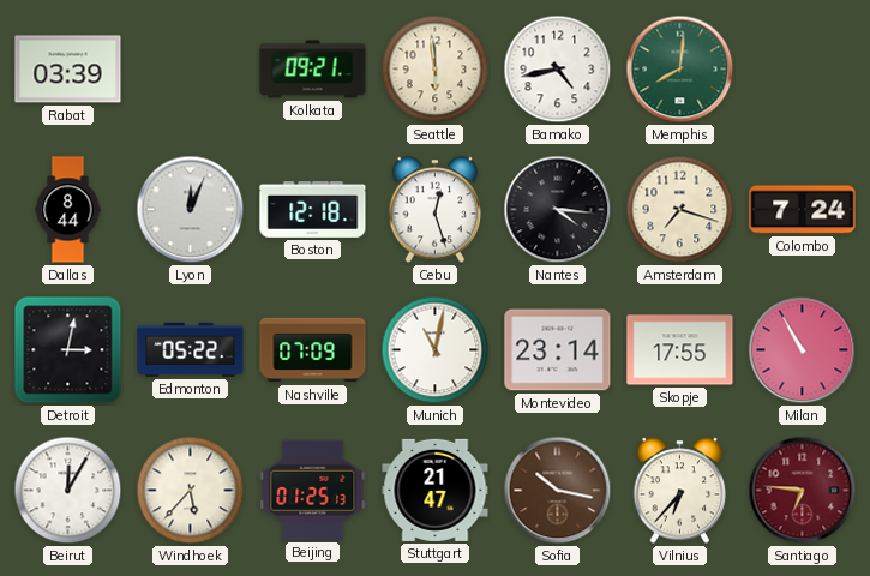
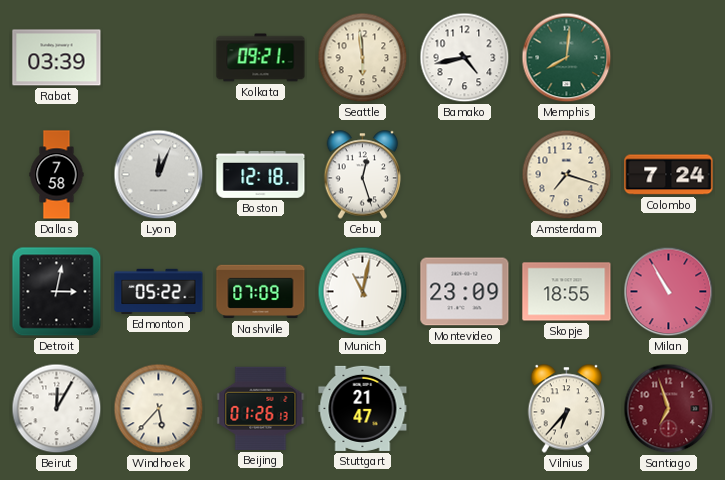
Dallas: 8:44 -> 7:58 (57, 175)
Nantes: 4:16 -> none (558, 210)
Montevideo: 23:14 -> 23:09 (465, 292)
Skopje: 17:55 -> 18:55 (567, 292)
Beijing: 01:25 -> 01:26 (261, 408)
Sofia: 10:17 -> none (558, 491)
Santiago: 6:46 -> 6:57 (669, 409)
